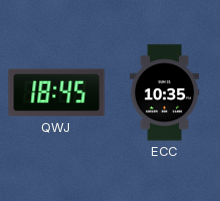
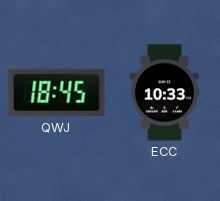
ECC: 10:35 -> 10:33 (165, 93)
